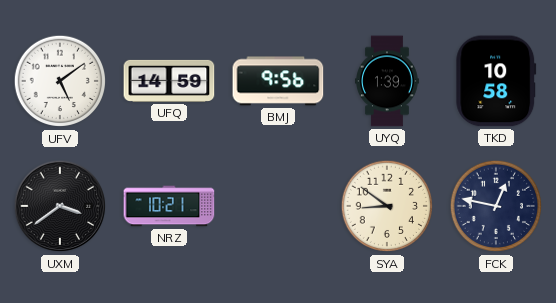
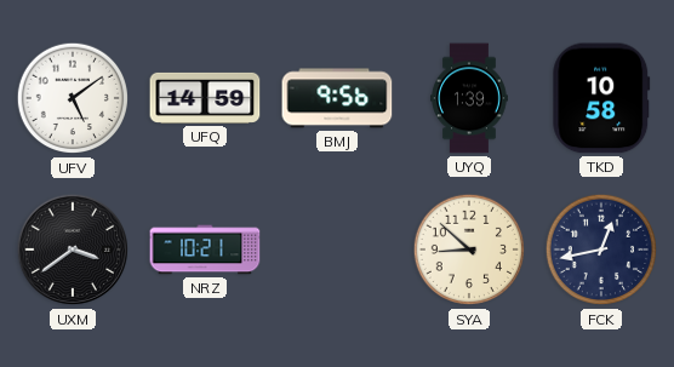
SYA: 8:51 -> 8:52 (469, 250)
FCK: 12:47 -> 12:43 (601, 250)
